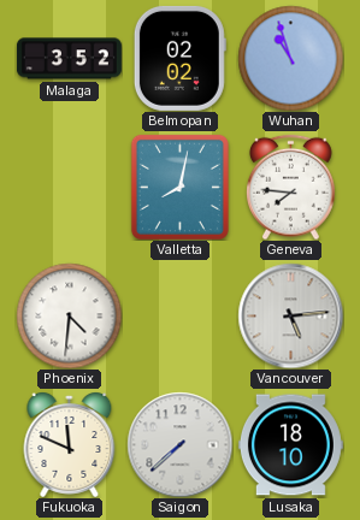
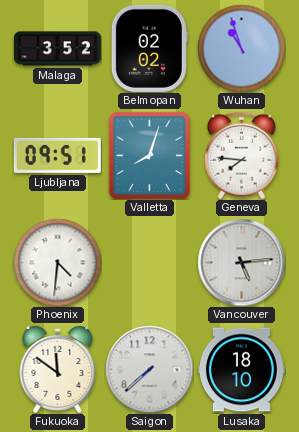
Ljubljana: none -> 09:51 (57, 155)
Valletta: 8:02 -> 8:03 (149, 155)
Fukuoka: 11:49 -> 11:51 (58, 370)
